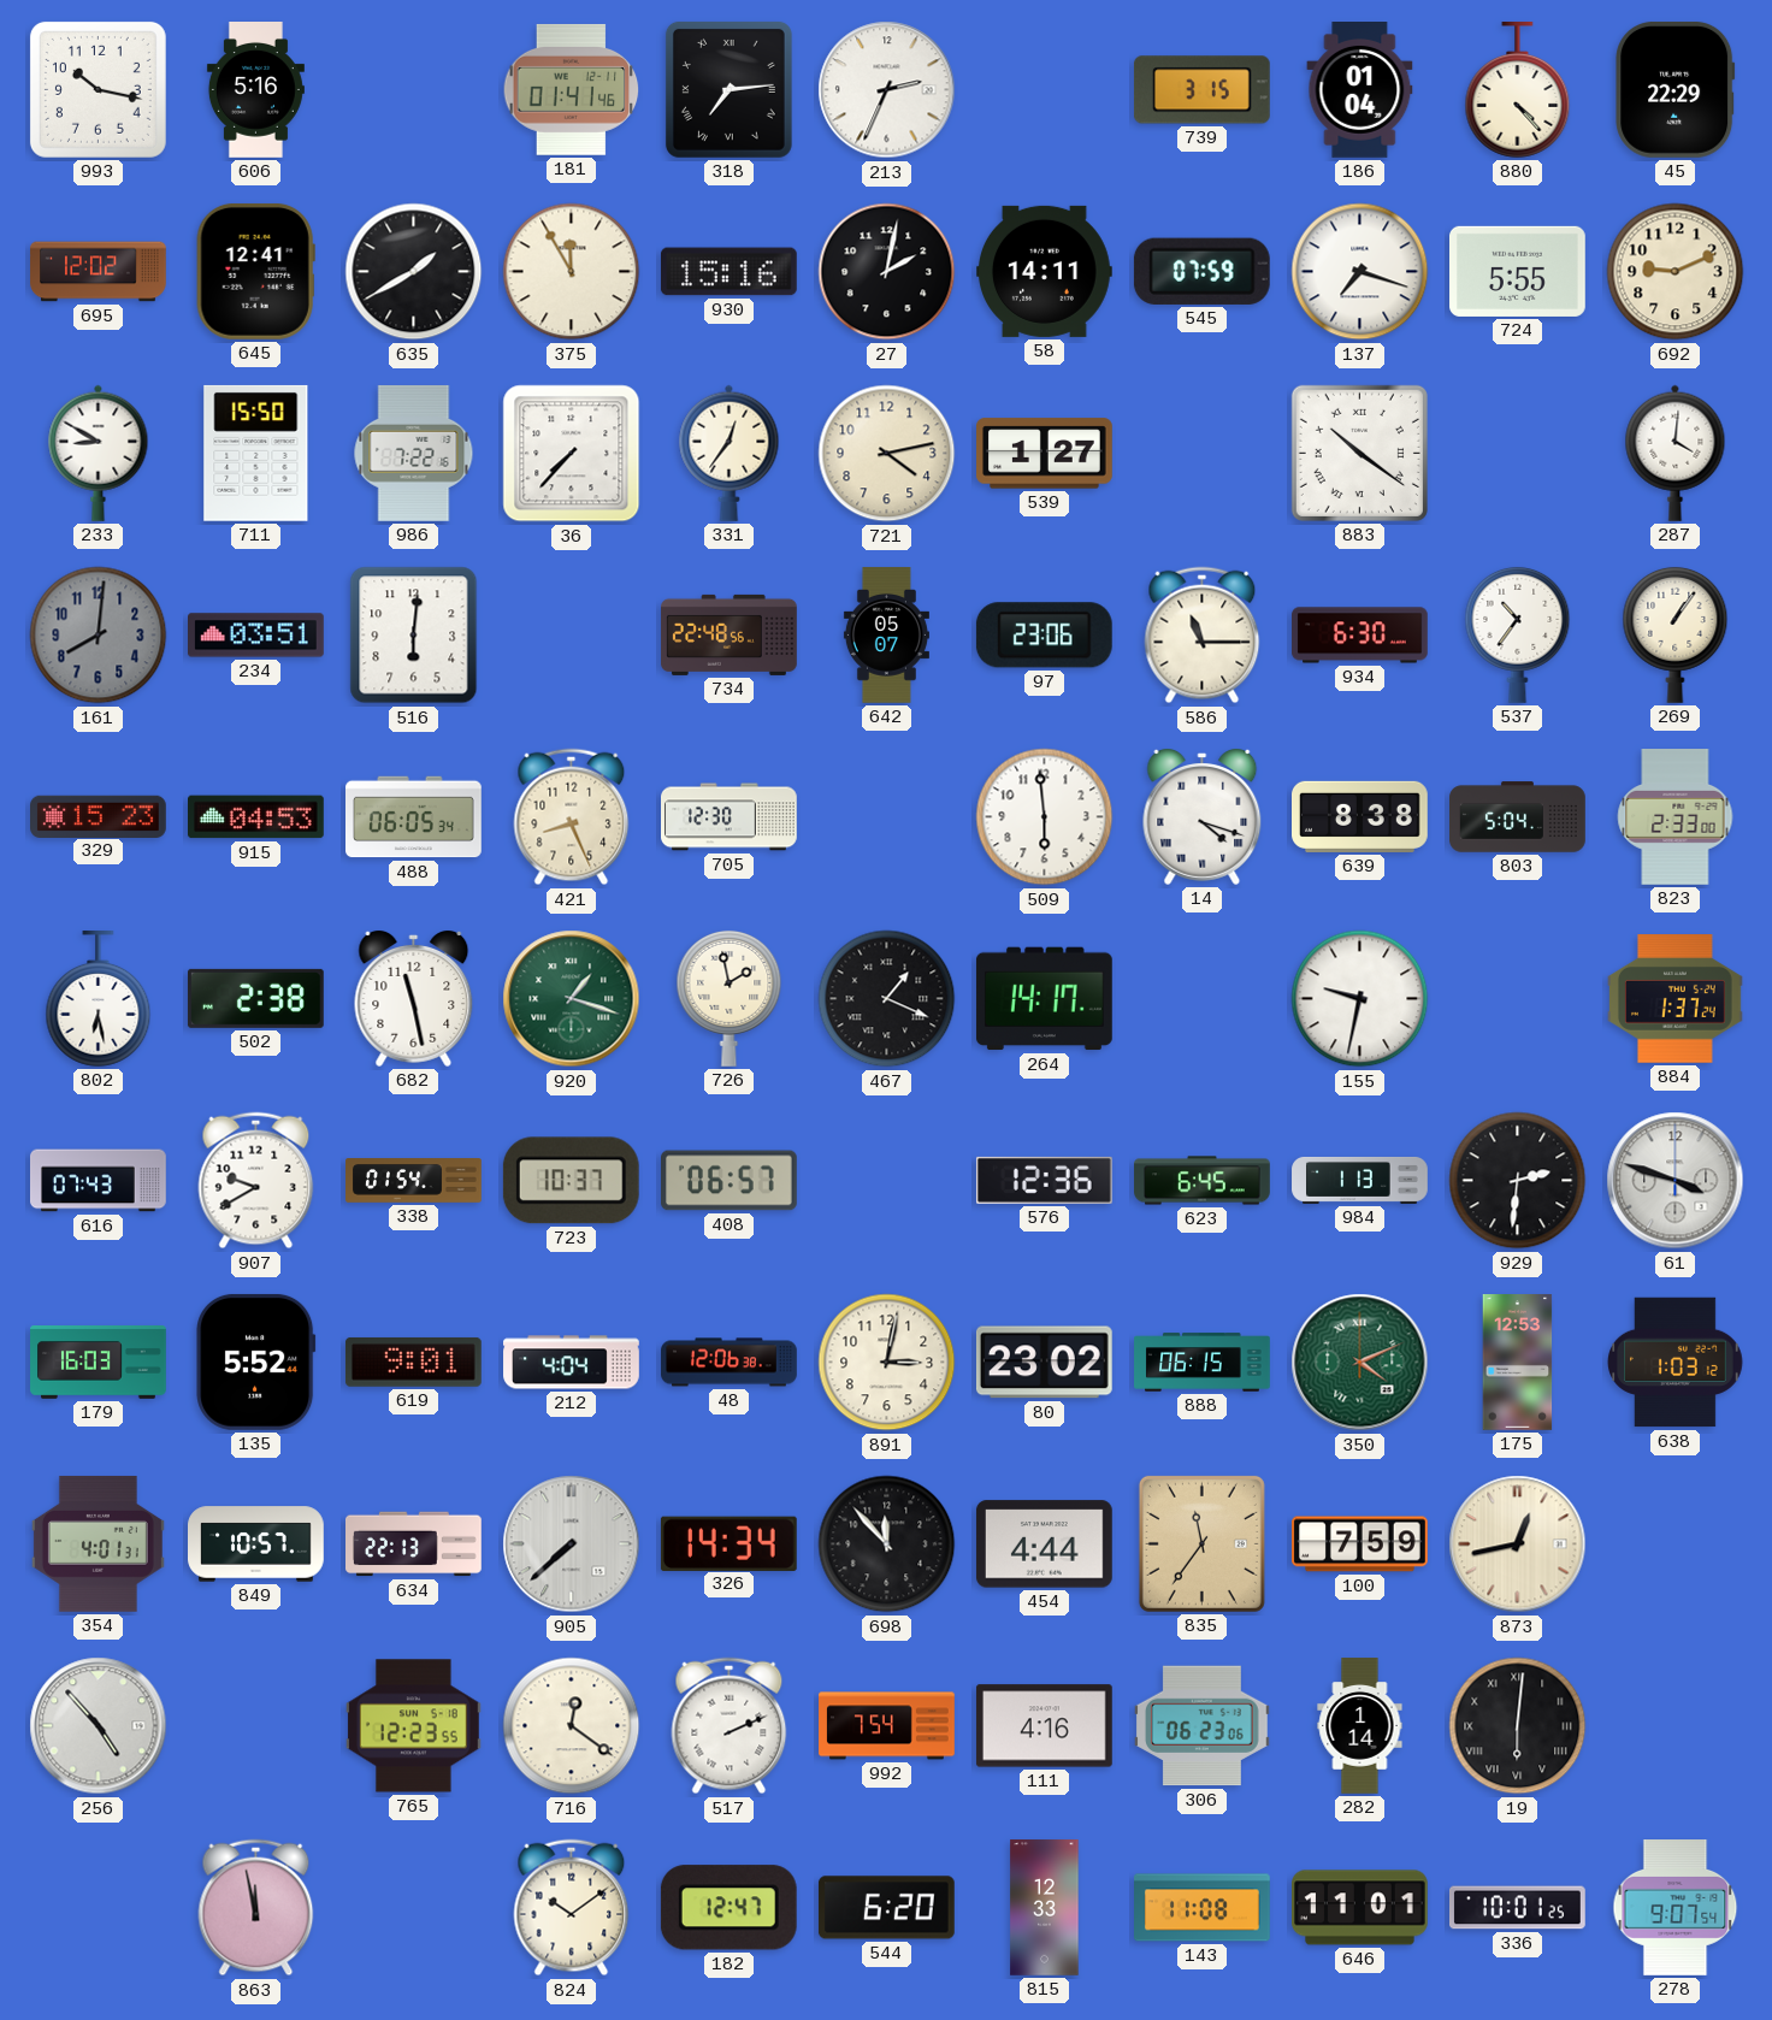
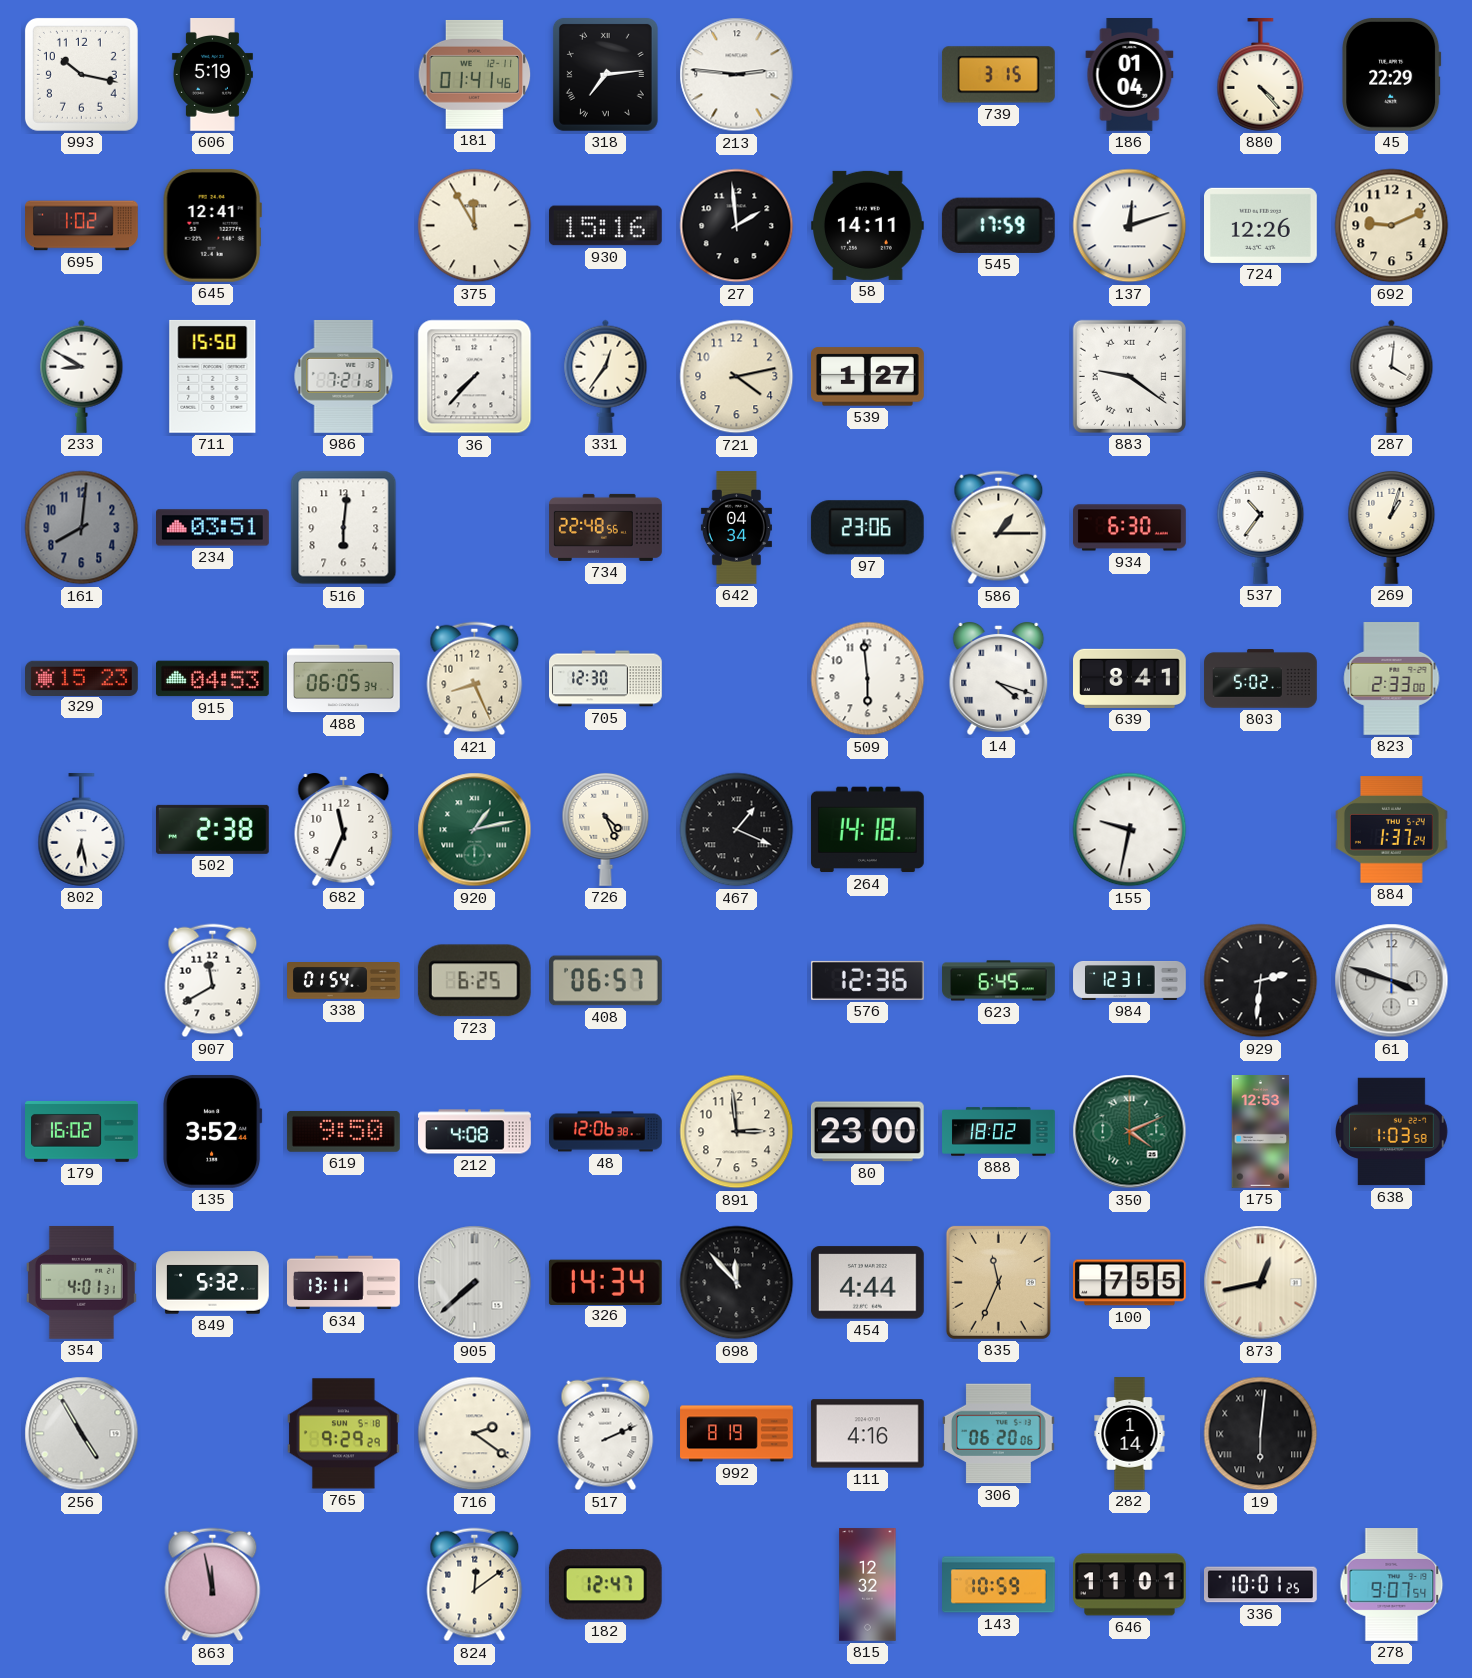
606: 5:16 -> 5:19 (212, 75)
213: 2:34 -> 2:46 (737, 75)
695: 12:02 -> 1:02 (82, 226)
635: 1:40 -> none (414, 272)
27: 2:02 -> 1:59 (737, 226)
545: 07:59 -> 17:59 (998, 225)
137: 7:18 -> 12:12 (1130, 226)
724: 5:55 -> 12:26 (1261, 225)
986: 7:22 -> 7:21 (344, 376)
883: 10:21 -> 9:21 (1129, 376)
642: 05:07 -> 04:34 (736, 528)
586: 11:15 -> 1:15 (999, 528)
269: 1:06 -> 1:03 (1392, 527)
639: 8:38 -> 8:41 (1130, 678)
803: 5:04 -> 5:02 (1261, 679)
682: 11:28 -> 11:34 (344, 830)
920: 1:18 -> 1:13 (475, 830)
726: 1:58 -> 4:26 (606, 829)
264: 14:17 -> 14:18 (867, 830)
616: 07:43 -> none (99, 1181)
907: 9:40 -> 11:40 (213, 981)
723: 10:37 -> 6:25 (474, 981)
984: 1:13 -> 12:31 (1130, 980)
179: 16:03 -> 16:02 (82, 1132)
135: 5:52 -> 3:52 (213, 1131)
619: 9:01 -> 9:50 (343, 1131)
212: 4:04 -> 4:08 (475, 1132)
891: 3:02 -> 2:59 (737, 1132)
80: 23:02 -> 23:00 (867, 1132)
888: 06:15 -> 18:02 (999, 1132)
638: 1:03:12 -> 1:03:58 (1392, 1132)
849: 10:57 -> 5:32 (213, 1283)
634: 22:13 -> 13:11 (344, 1283)
835: 11:36 -> 11:34 (998, 1282)
100: 7:59 -> 7:55 (1130, 1283)
256: 4:53 -> 4:55 (82, 1434)
765: 12:23 -> 9:29 (344, 1434)
716: 12:21 -> 2:21 (475, 1434)
992: 7:54 -> 8:19 (737, 1434)
306: 06:23 -> 06:20 (998, 1434)
824: 10:09 -> 12:09 (475, 1585)
544: 6:20 -> none (886, 1908)
815: 12:33 -> 12:32 (868, 1585)
143: 11:08 -> 10:59 (999, 1585)
